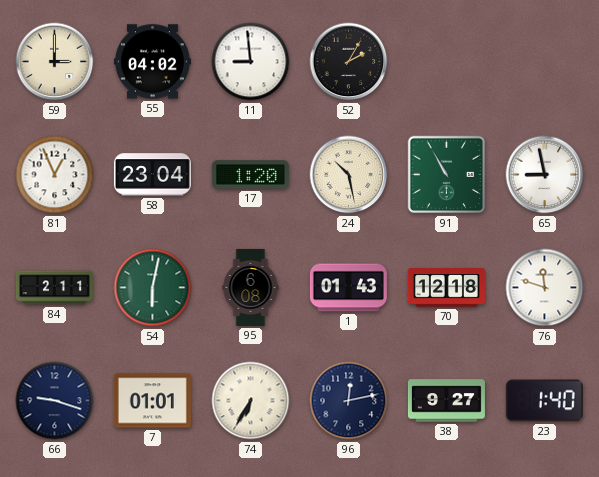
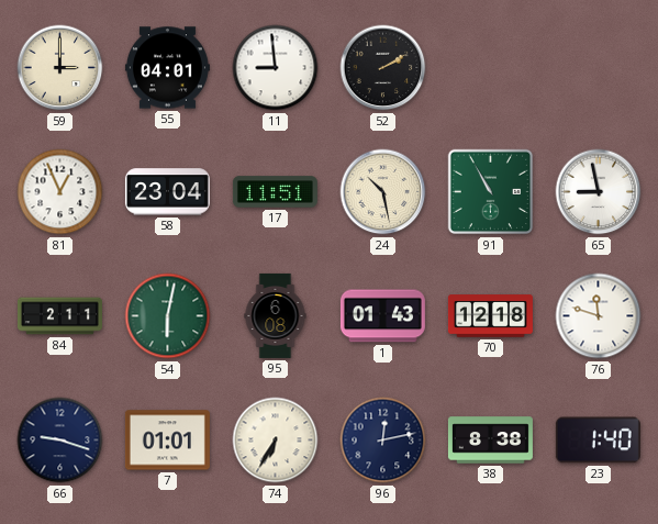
55: 04:02 -> 04:01 (167, 68)
52: 2:05 -> 2:10 (383, 68)
17: 1:20 -> 11:51 (275, 192)
38: 9:27 -> 8:38 (490, 441)
